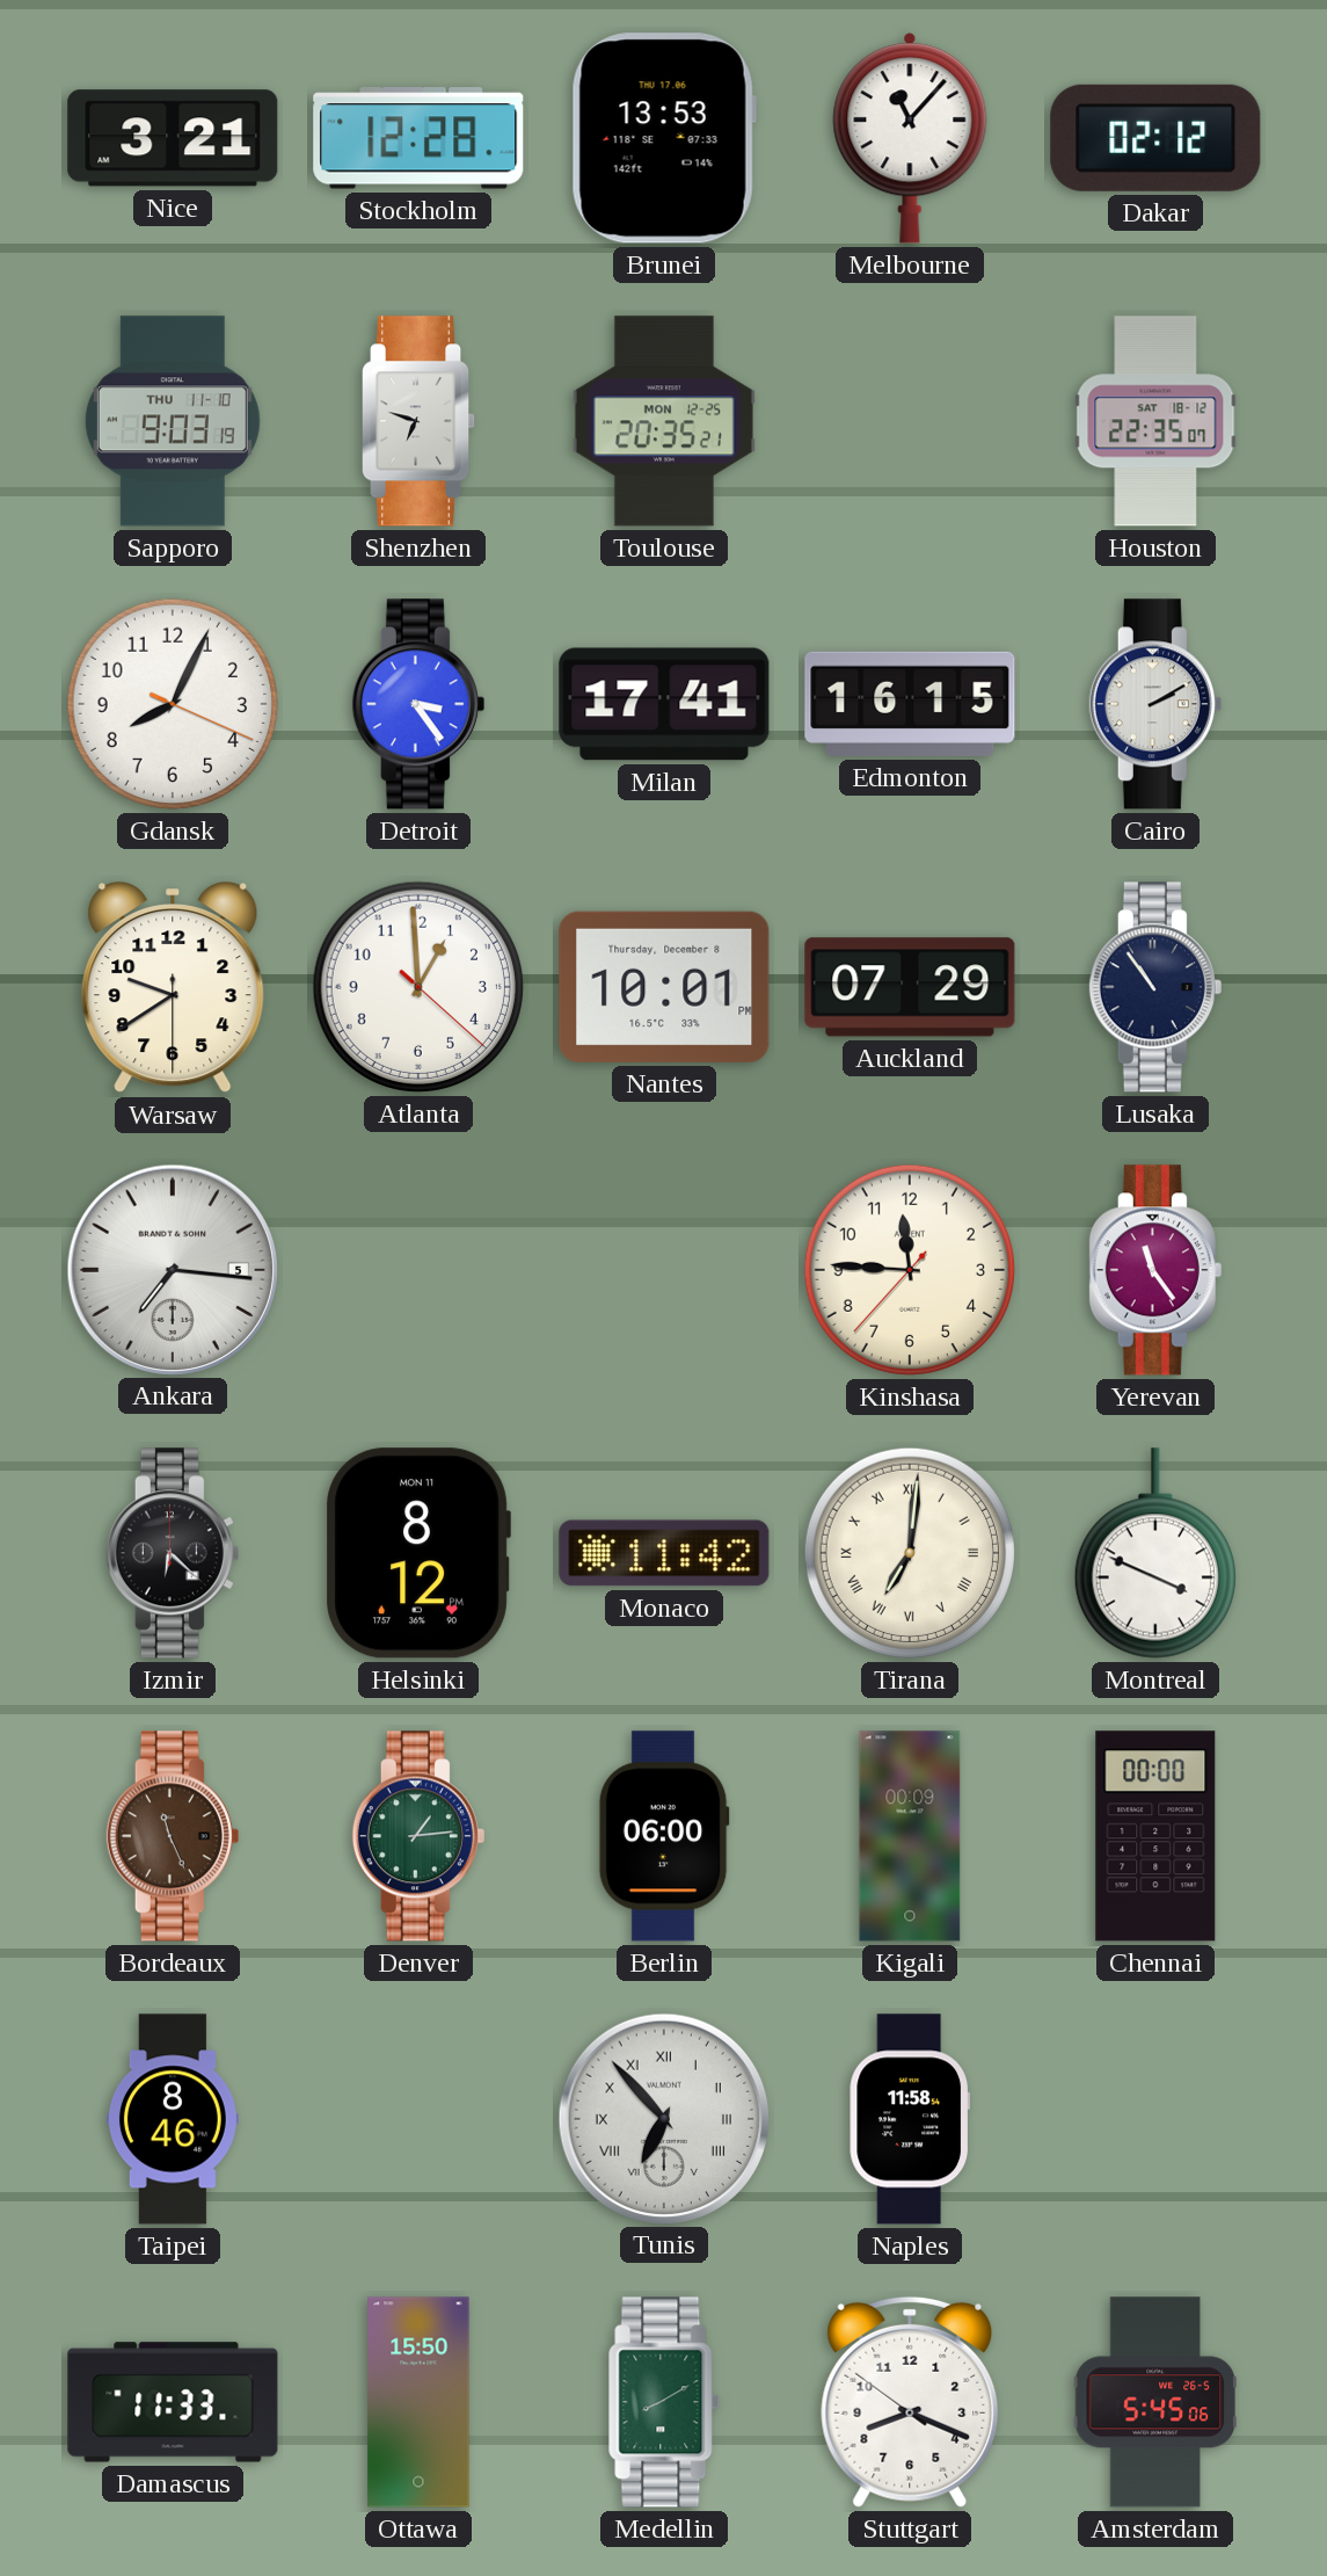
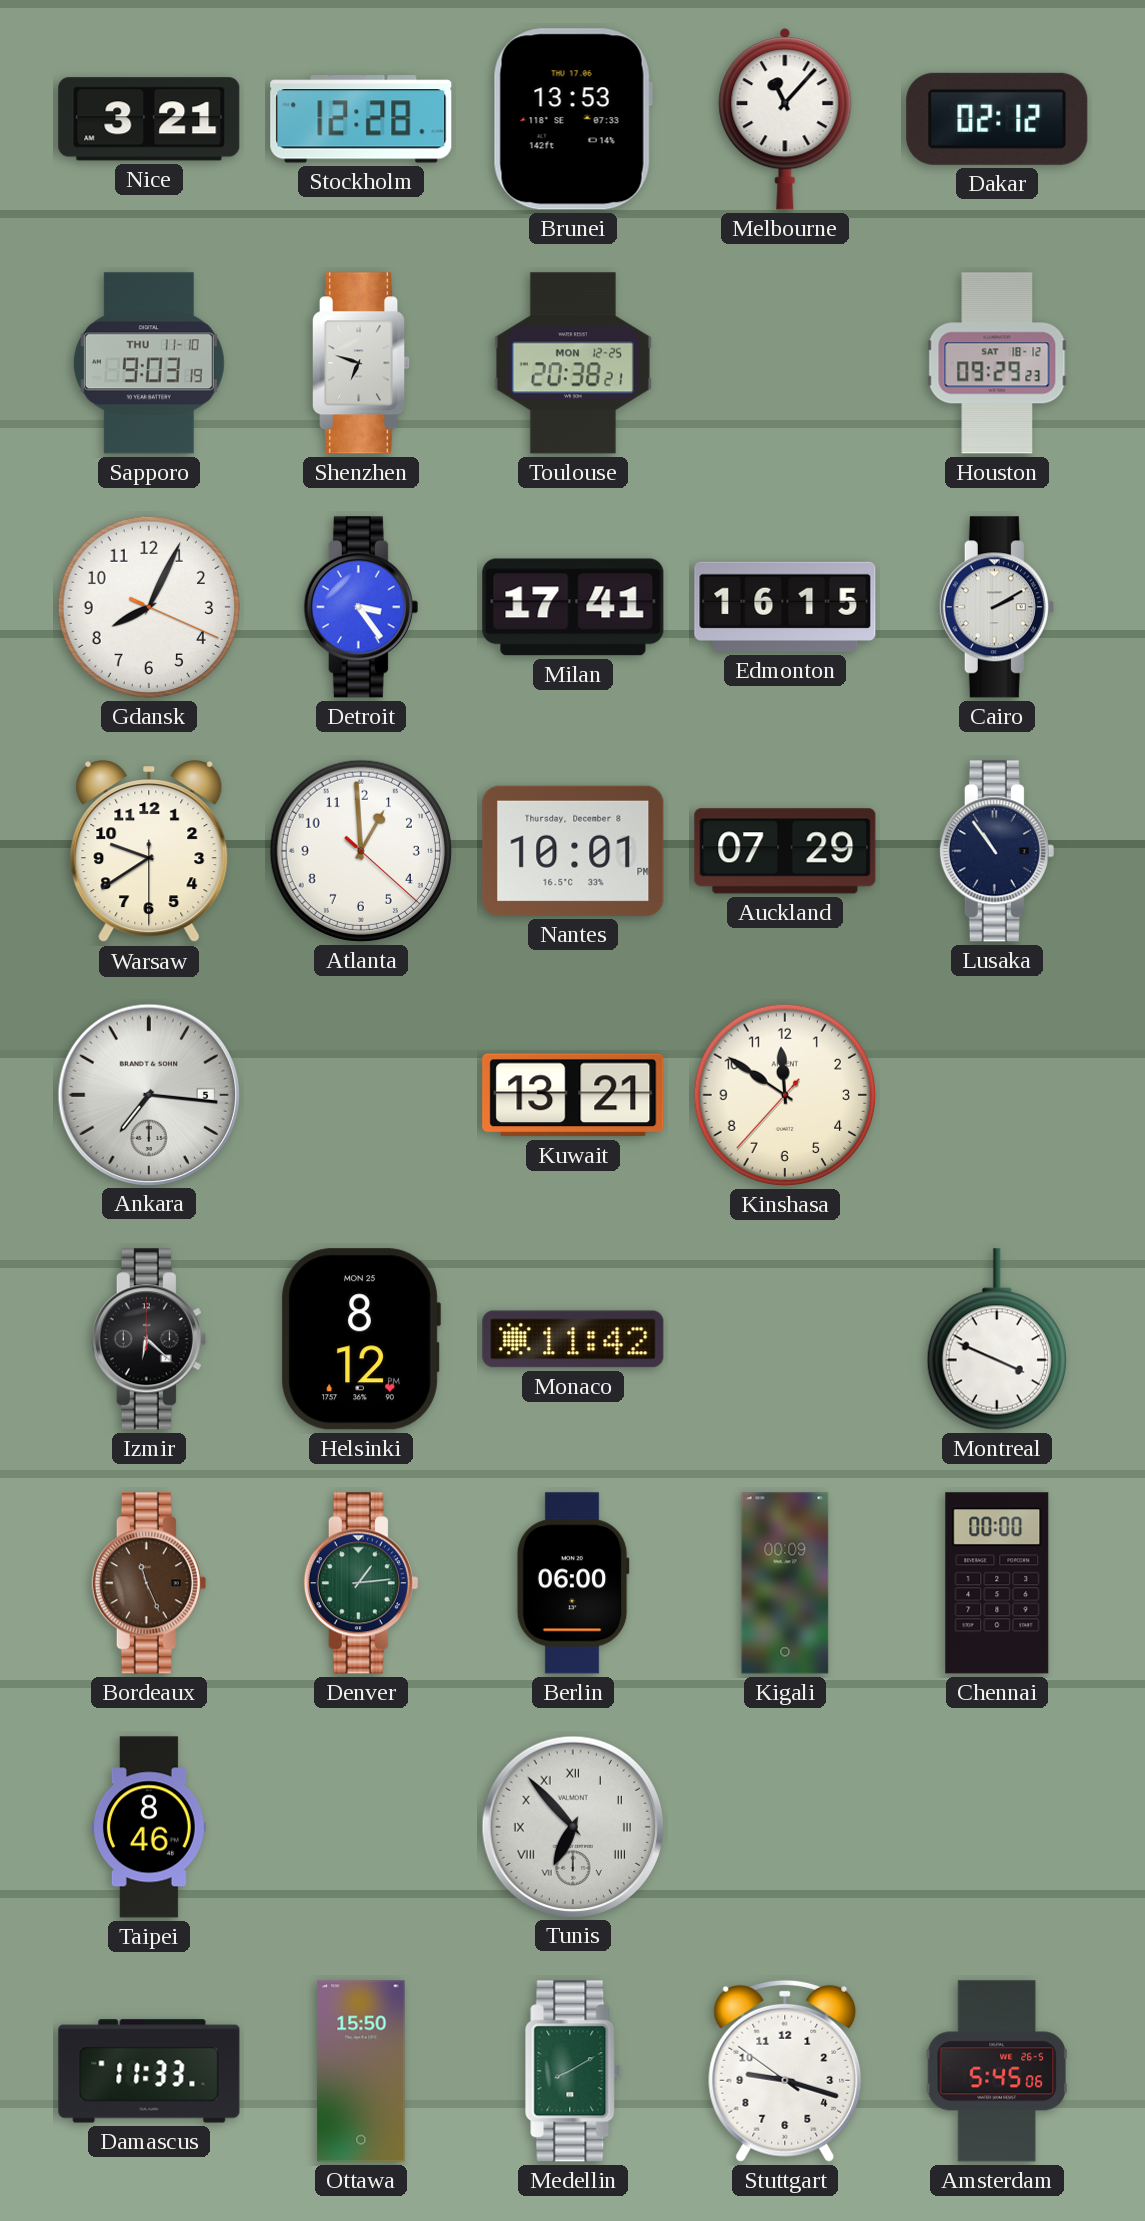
Toulouse: 20:35 -> 20:38 (573, 363)
Houston: 22:35 -> 09:29 (997, 363)
Kuwait: none -> 13:21 (573, 1095)
Kinshasa: 11:45 -> 11:50 (785, 1095)
Yerevan: 11:24 -> none (1155, 1270)
Helsinki date: MON 11 -> MON 25 (361, 1339)
Tirana: 7:01 -> none (910, 1553)
Naples: 11:58 -> none (909, 2119)
Stuttgart: 8:18 -> 9:17 (785, 2071)
